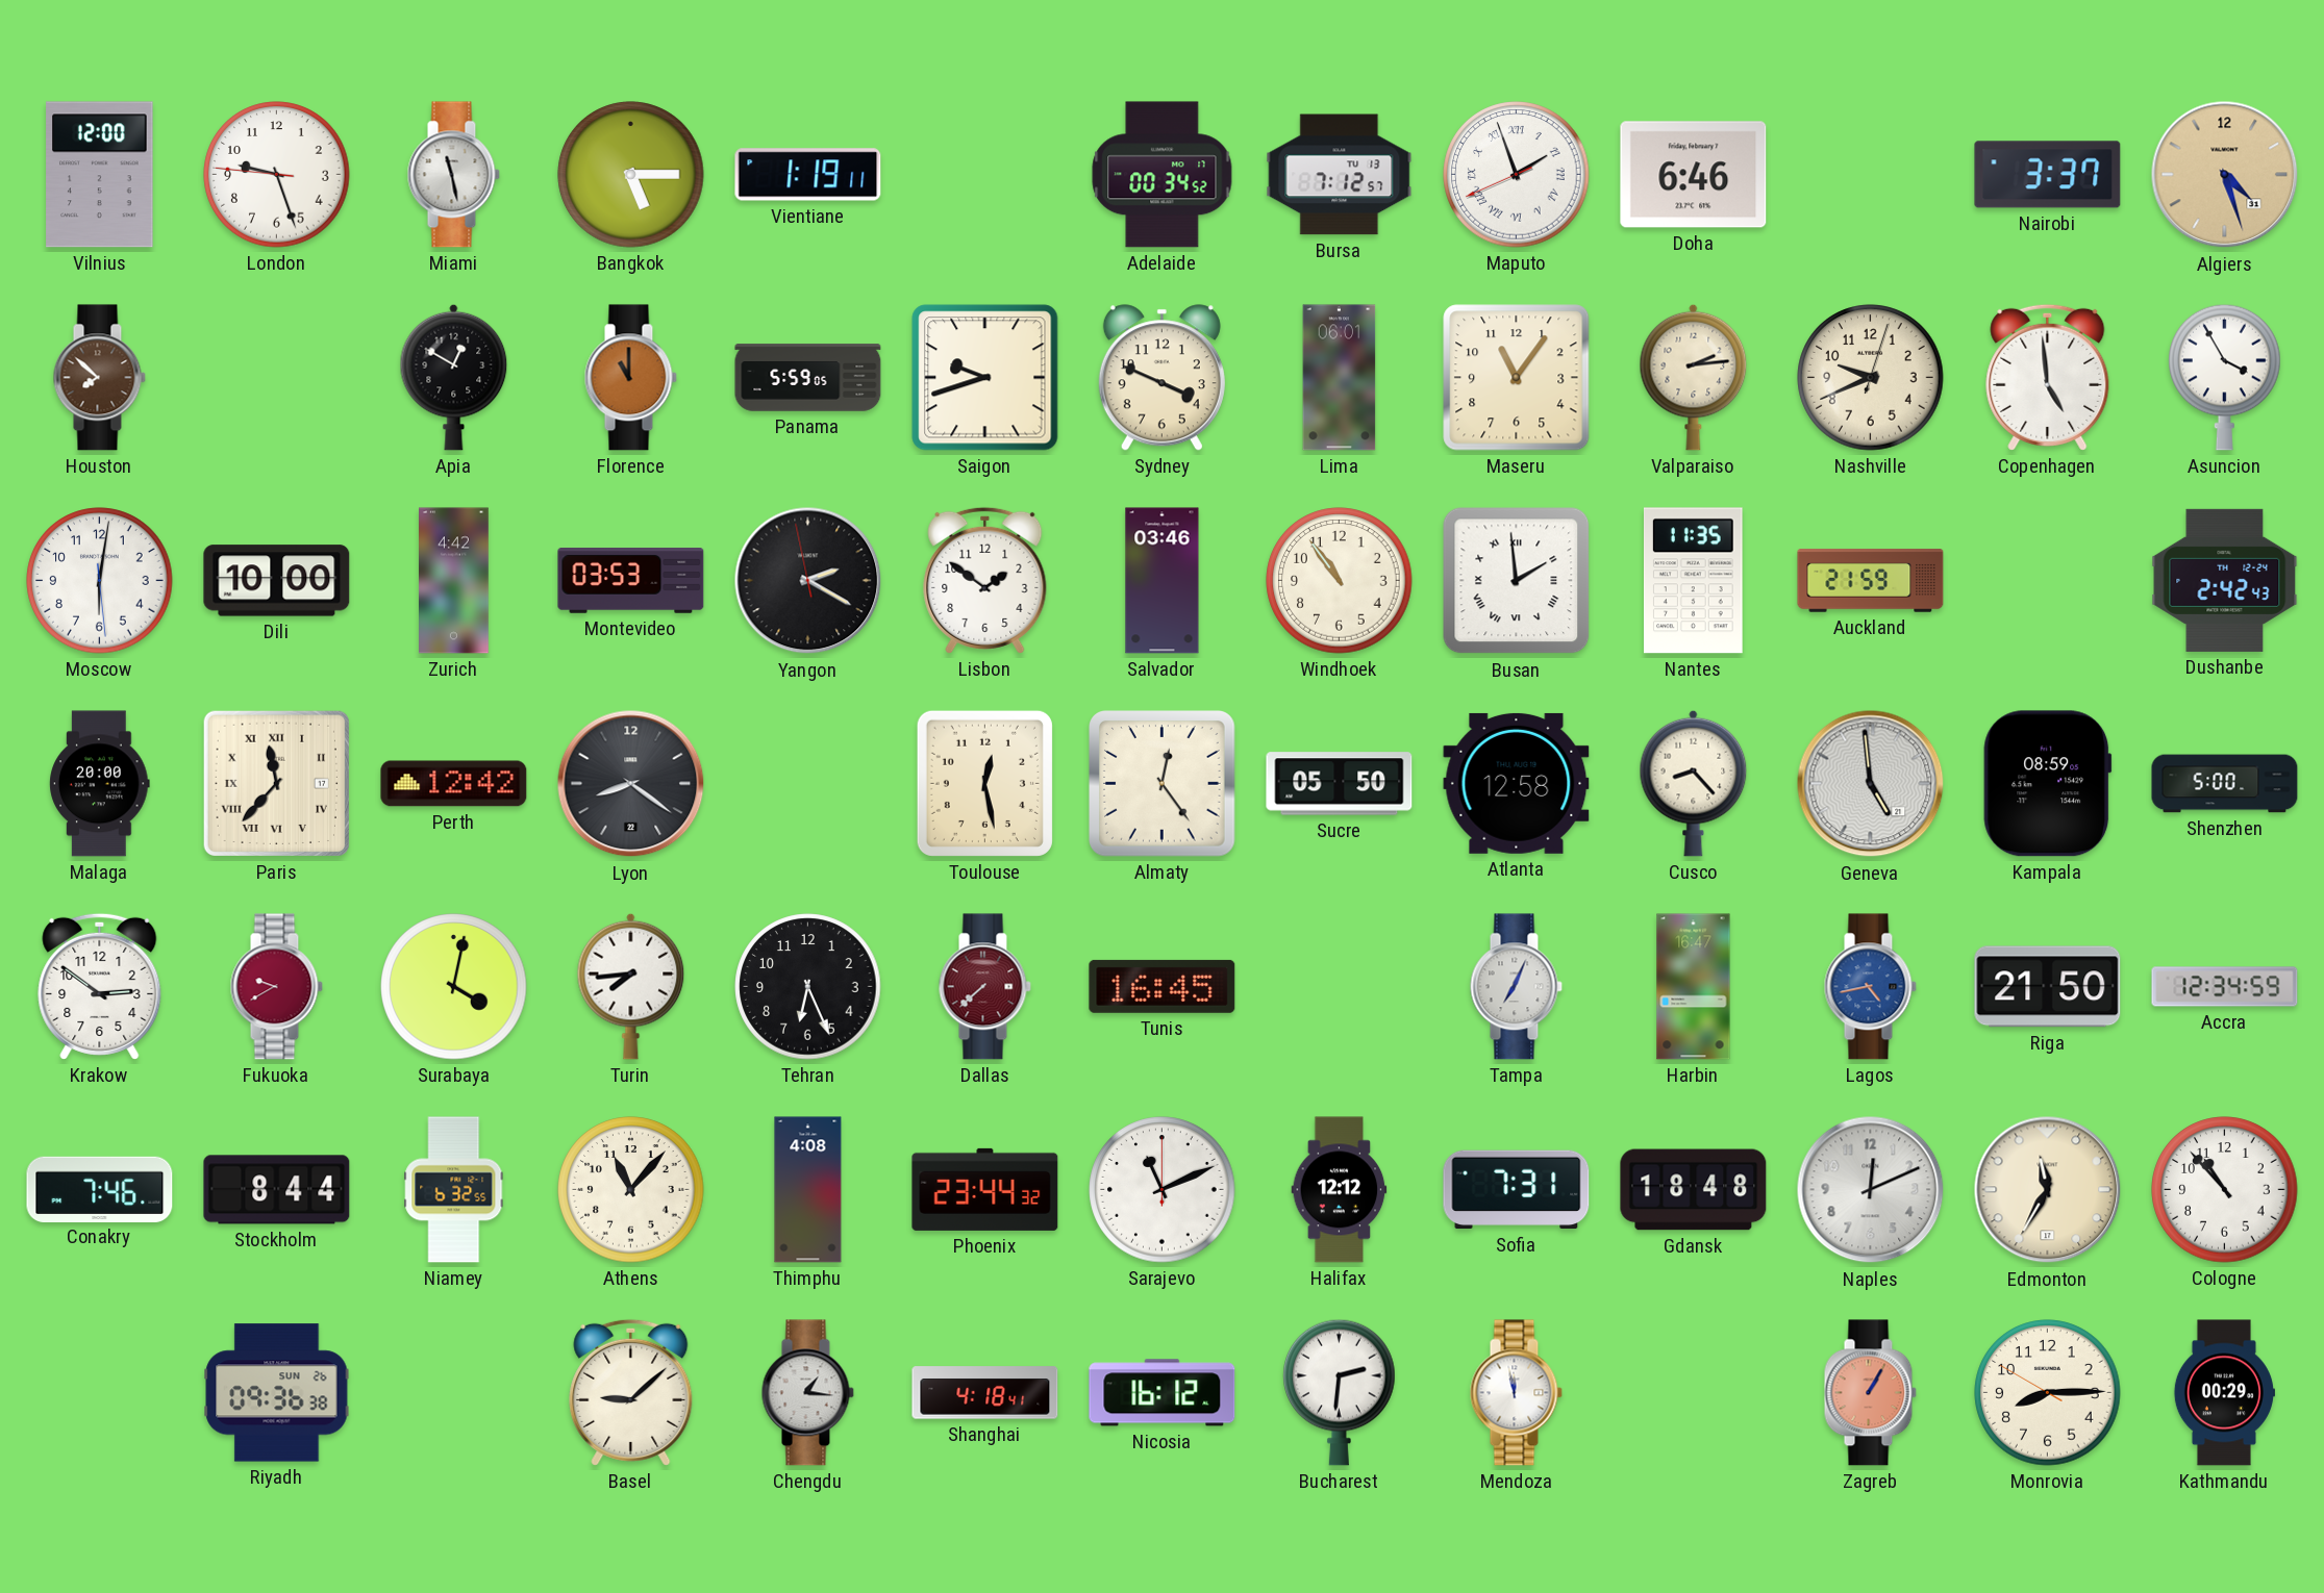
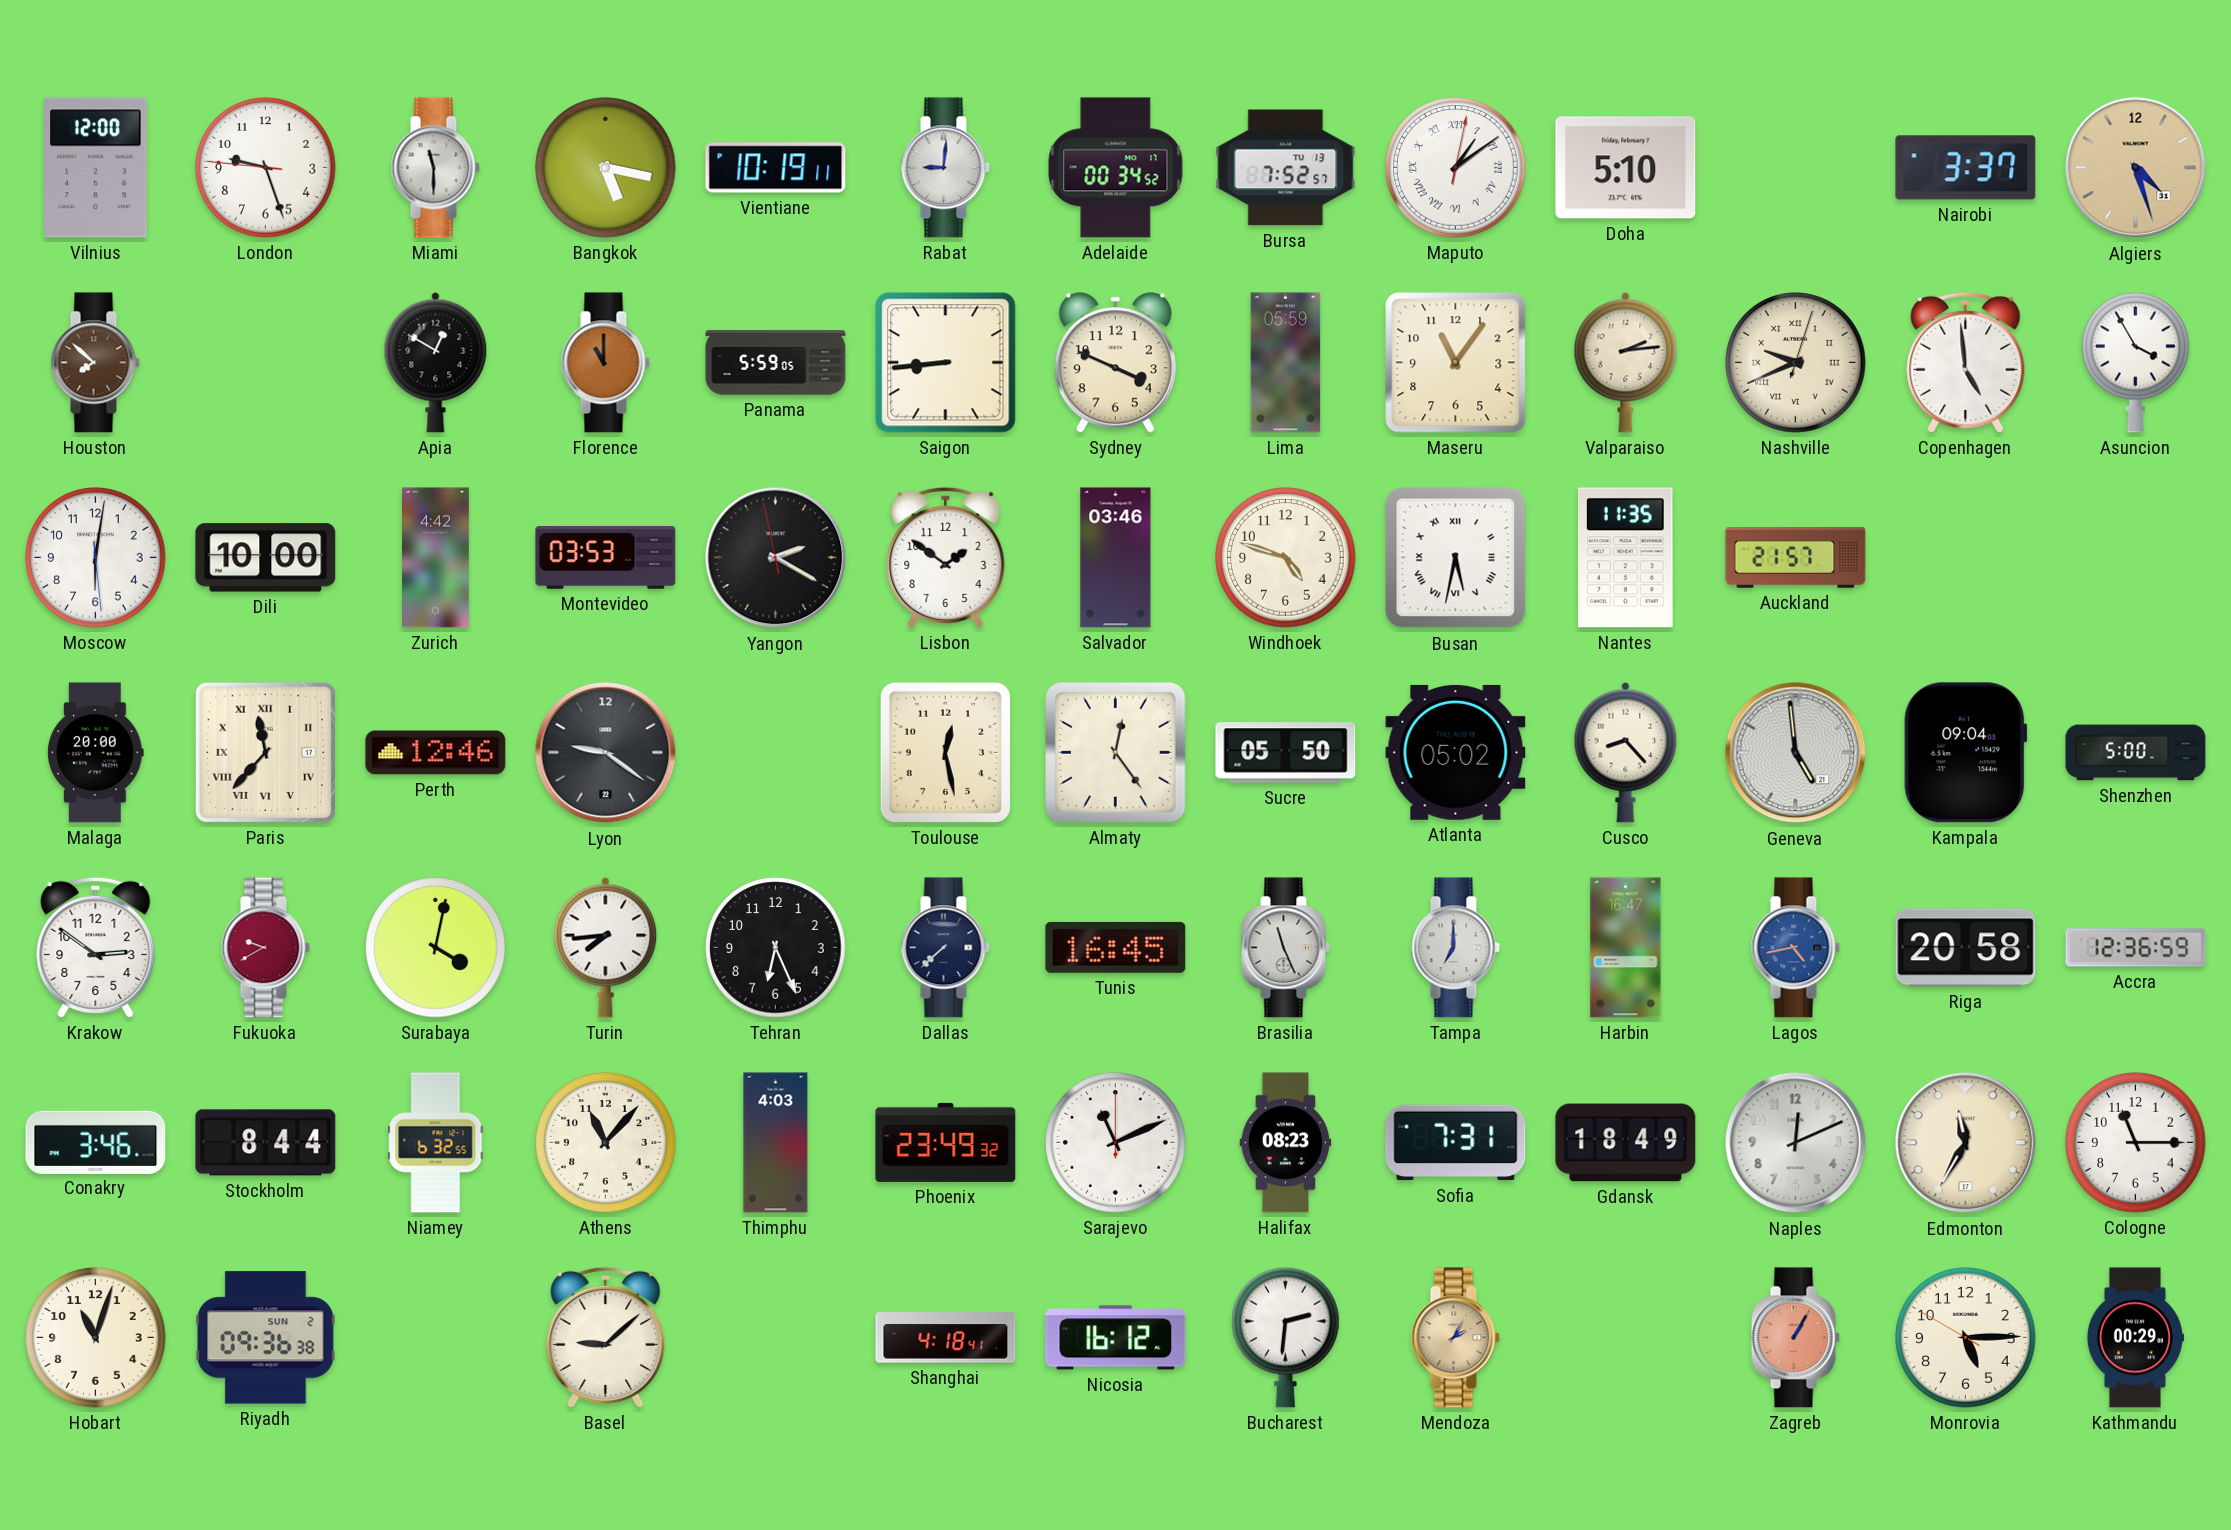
Miami: 11:28 -> 11:30 (435, 168)
Bangkok: 5:15 -> 5:17 (606, 168)
Vientiane: 1:19 -> 10:19 (776, 168)
Rabat: none -> 9:01 (945, 168)
Bursa: 7:12 -> 7:52 (1286, 168)
Maputo: 1:56 -> 1:09 (1456, 168)
Doha: 6:46 -> 5:10 (1626, 168)
Saigon: 9:42 -> 8:44 (946, 363)
Lima: 06:01 -> 05:59 (1286, 363)
Nashville numerals: Arabic -> Roman (1796, 363)
Windhoek: 10:54 -> 4:48 (1286, 558)
Busan: 1:59 -> 5:32 (1456, 558)
Auckland: 21:59 -> 21:57 (1796, 558)
Dushanbe: 2:42 -> none (2225, 580)
Perth: 12:42 -> 12:46 (436, 753)
Lyon: 8:21 -> 9:21 (606, 753)
Atlanta: 12:58 -> 05:02 (1456, 752)
Kampala: 08:59 -> 09:04 (1966, 753)
Dallas dial: burgundy -> navy (945, 948)
Brasilia: none -> 11:26 (1285, 948)
Tampa: 7:04 -> 7:00 (1455, 948)
Riga: 21:50 -> 20:58 (1966, 948)
Accra: 12:34 -> 12:36 (2136, 948)
Conakry: 7:46 -> 3:46 (96, 1142)
Thimphu: 4:08 -> 4:03 (776, 1143)
Phoenix: 23:44 -> 23:49 (946, 1142)
Halifax: 12:12 -> 08:23 (1286, 1143)
Gdansk: 18:48 -> 18:49 (1626, 1143)
Cologne: 10:53 -> 11:15 (2136, 1143)
Hobart: none -> 11:03 (96, 1338)
Riyadh date: SUN 26 -> SUN 2 (266, 1338)
Chengdu: 1:16 -> none (807, 1393)
Mendoza: 11:58 -> 2:05 (1455, 1338)
Mendoza dial: white -> champagne (1455, 1338)
Monrovia: 8:14 -> 5:14 (1966, 1338)
